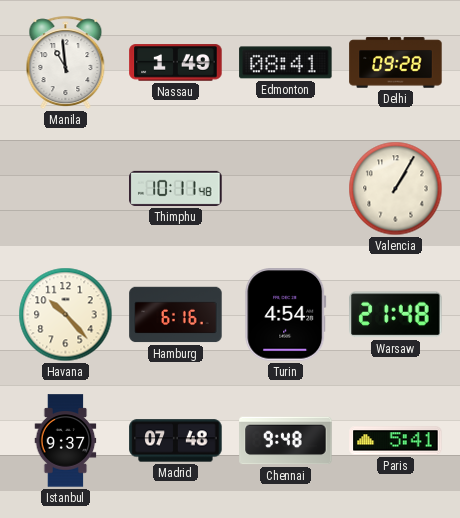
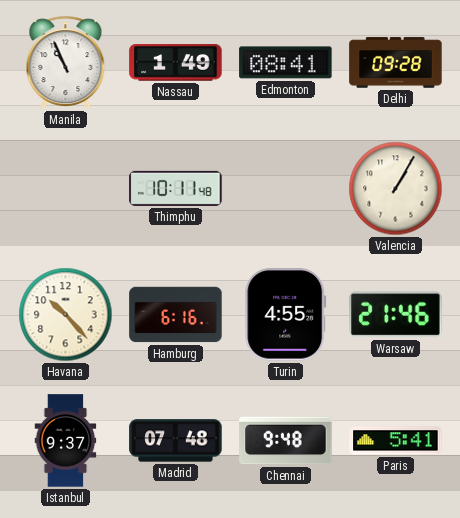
Manila: 10:59 -> 10:56 (66, 63)
Turin: 4:54 -> 4:55 (286, 315)
Warsaw: 21:48 -> 21:46 (396, 315)
